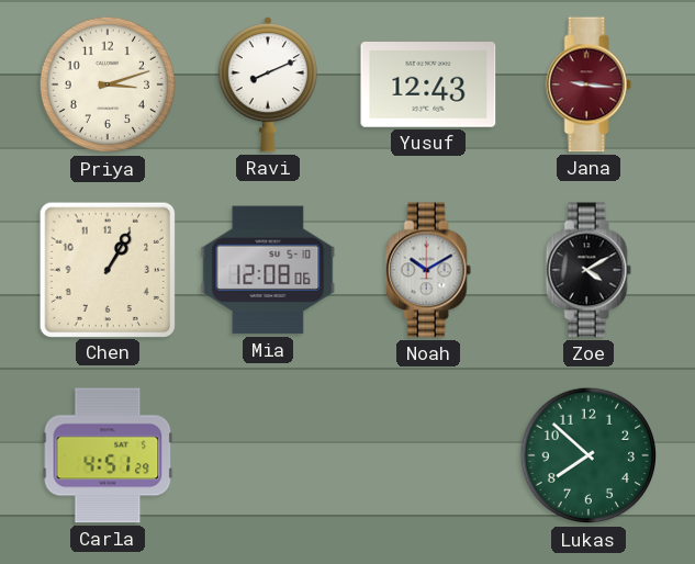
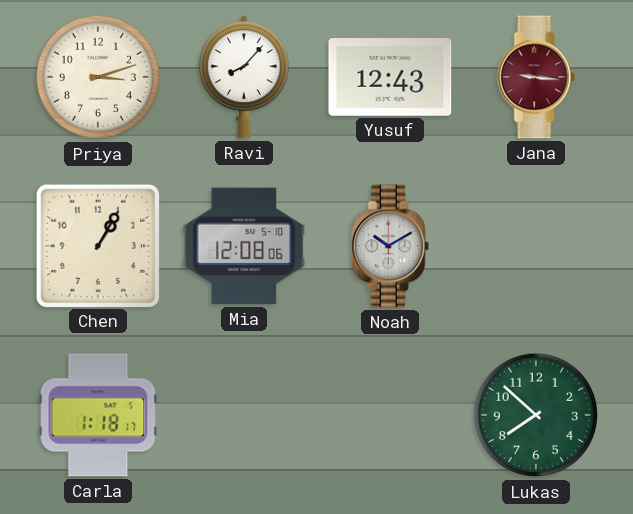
Ravi: 8:11 -> 8:07 (244, 77)
Zoe: 4:10 -> none (588, 270)
Carla: 4:51 -> 1:18 (98, 415)
